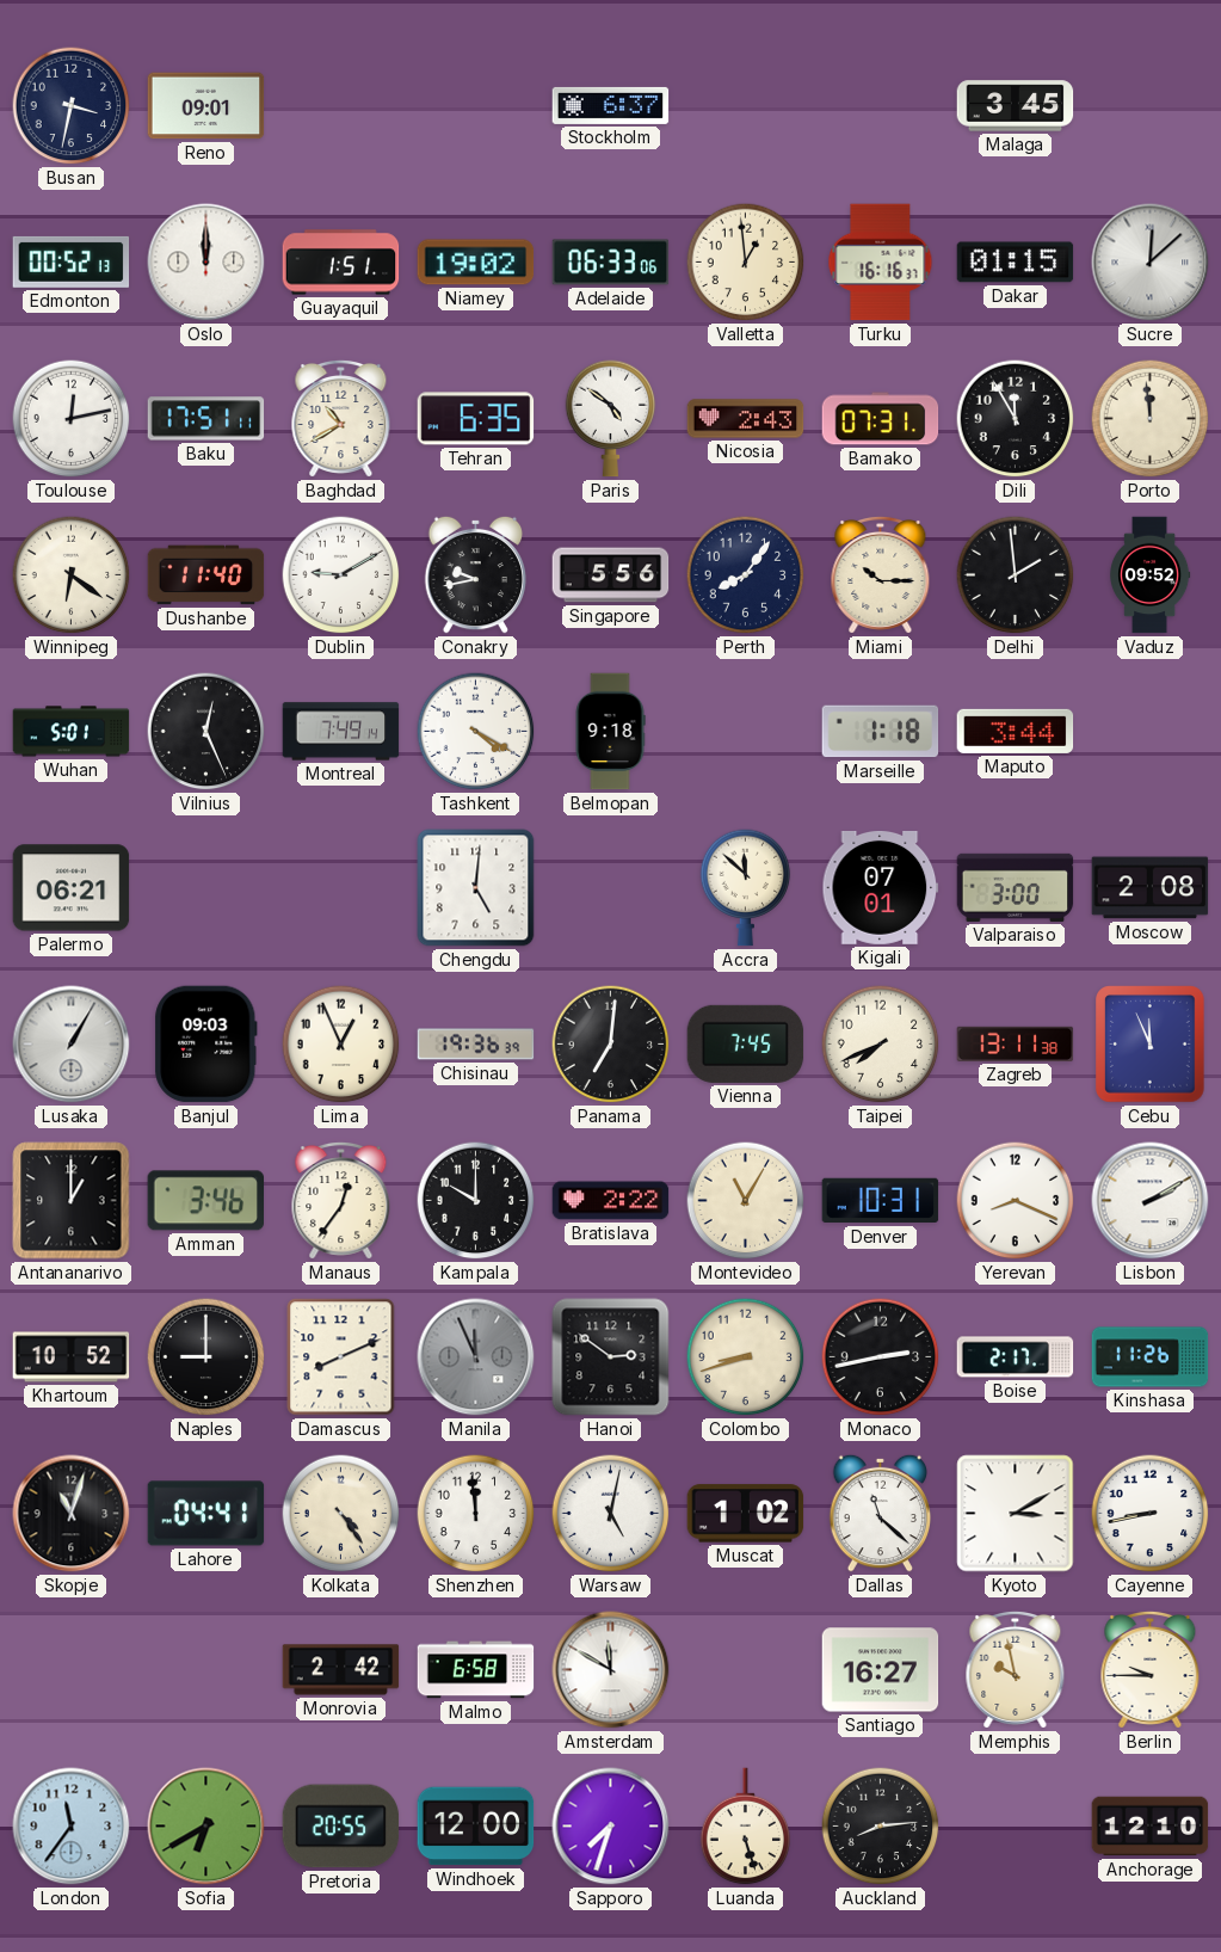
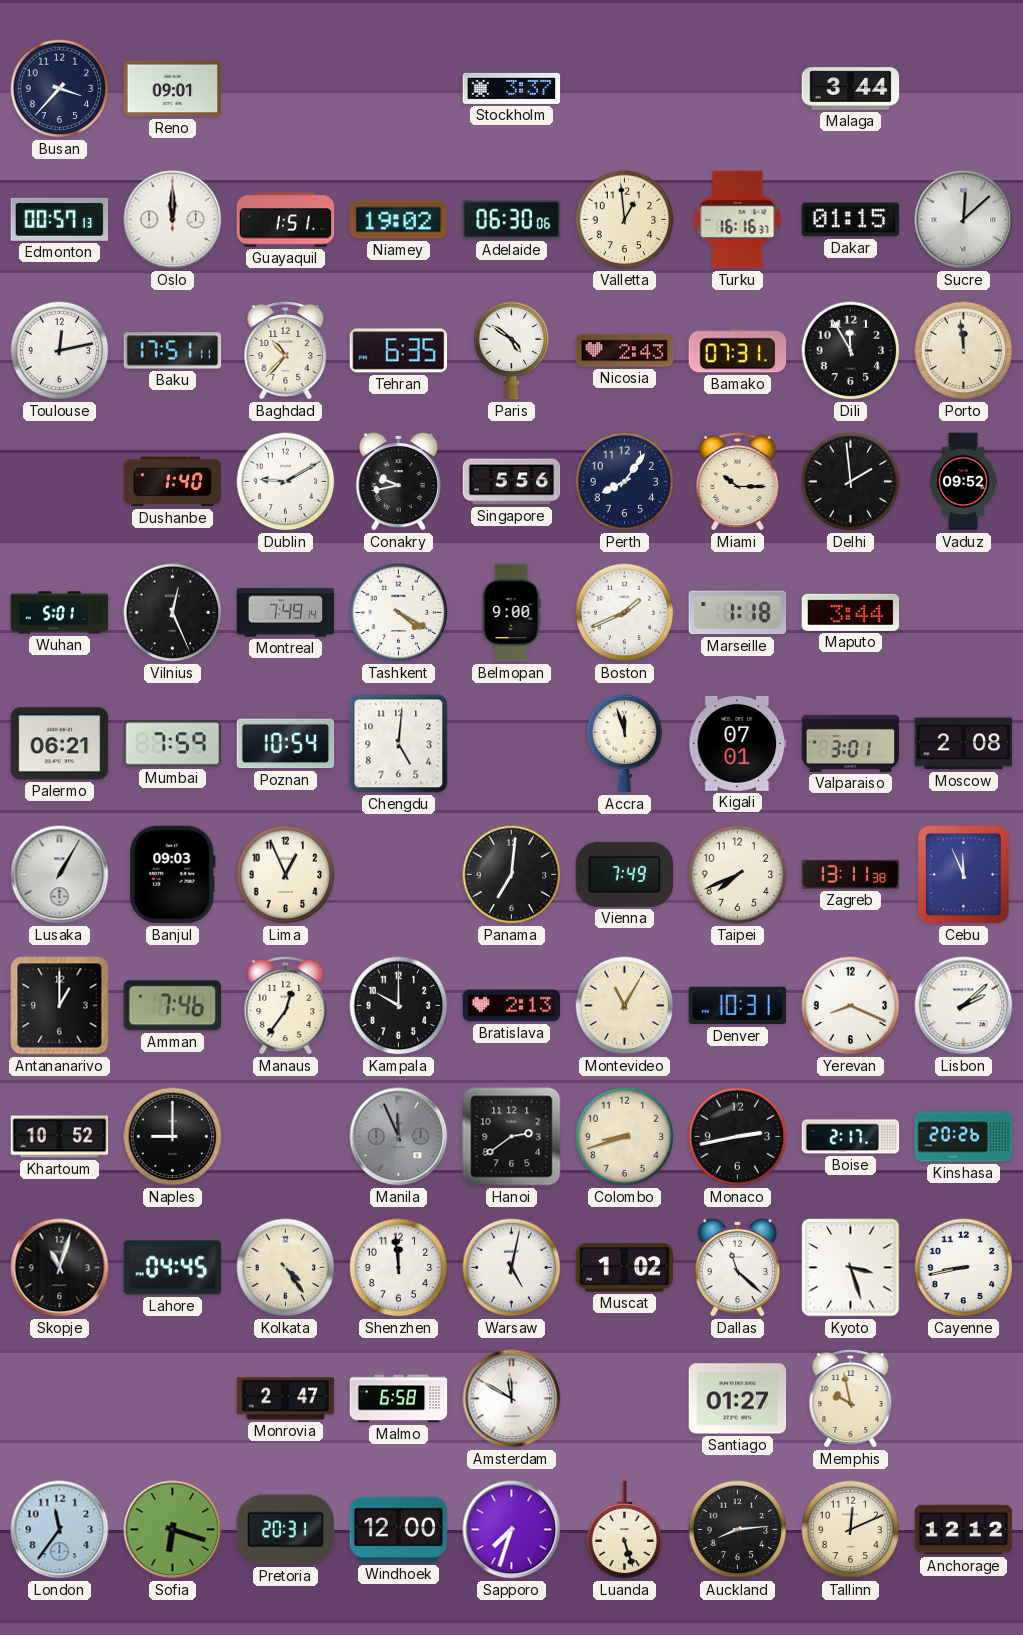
Busan: 3:32 -> 3:37 (60, 89)
Stockholm: 6:37 -> 3:37 (512, 88)
Malaga: 3:45 -> 3:44 (851, 89)
Edmonton: 00:52 -> 00:57 (60, 219)
Adelaide: 06:33 -> 06:30 (512, 220)
Baghdad: 10:40 -> 10:37 (286, 350)
Winnipeg: 6:21 -> none (72, 575)
Dushanbe: 11:40 -> 1:40 (173, 482)
Belmopan: 9:18 -> 9:00 (511, 613)
Boston: none -> 1:41 (625, 613)
Mumbai: none -> 7:59 (173, 744)
Poznan: none -> 10:54 (286, 744)
Accra: 11:52 -> 11:57 (625, 744)
Valparaiso: 3:00 -> 3:01 (851, 743)
Chisinau: 19:36 -> none (476, 1045)
Vienna: 7:45 -> 7:49 (625, 874)
Amman: 3:46 -> 7:46 (172, 1006)
Bratislava: 2:22 -> 2:13 (512, 1006)
Lisbon: 2:10 -> 2:08 (964, 1006)
Damascus: 8:11 -> none (341, 1357)
Hanoi: 2:51 -> 2:39 (512, 1137)
Kinshasa: 11:26 -> 20:26 (964, 1137)
Lahore: 04:41 -> 04:45 (173, 1268)
Kyoto: 3:10 -> 3:27 (851, 1268)
Monrovia: 2:42 -> 2:47 (286, 1399)
Santiago: 16:27 -> 01:27 (738, 1399)
Berlin: 9:45 -> none (1151, 1669)
Sofia: 6:40 -> 6:18 (173, 1530)
Pretoria: 20:55 -> 20:31 (286, 1530)
Tallinn: none -> 12:11 (851, 1530)
Anchorage: 12:10 -> 12:12 (964, 1530)
